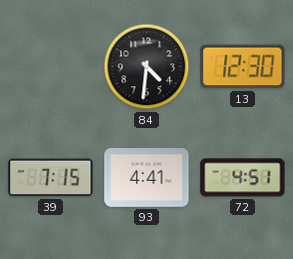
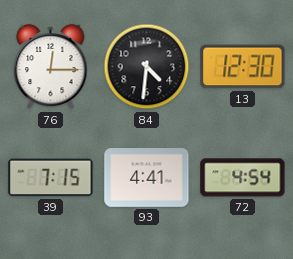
76: none -> 12:15 (51, 67)
72: 4:51 -> 4:54 (243, 178)
